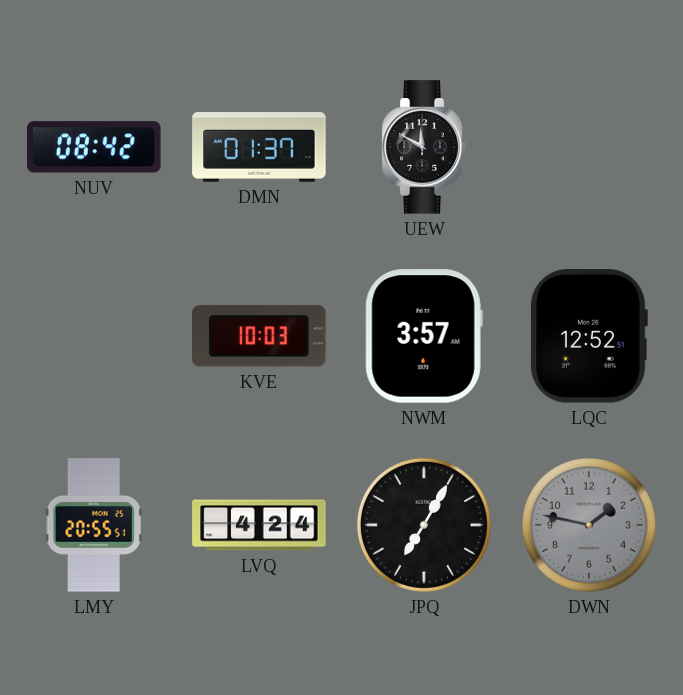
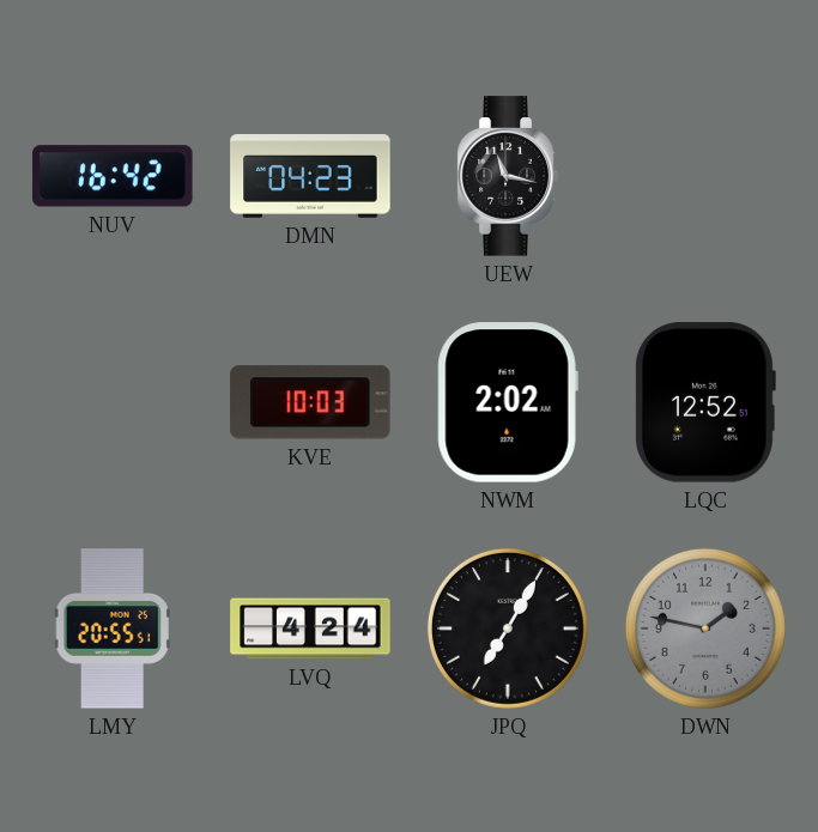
NUV: 08:42 -> 16:42 (113, 176)
DMN: 01:37 -> 04:23 (310, 177)
UEW: 11:50 -> 11:17 (508, 176)
NWM: 3:57 -> 2:02 (508, 402)
